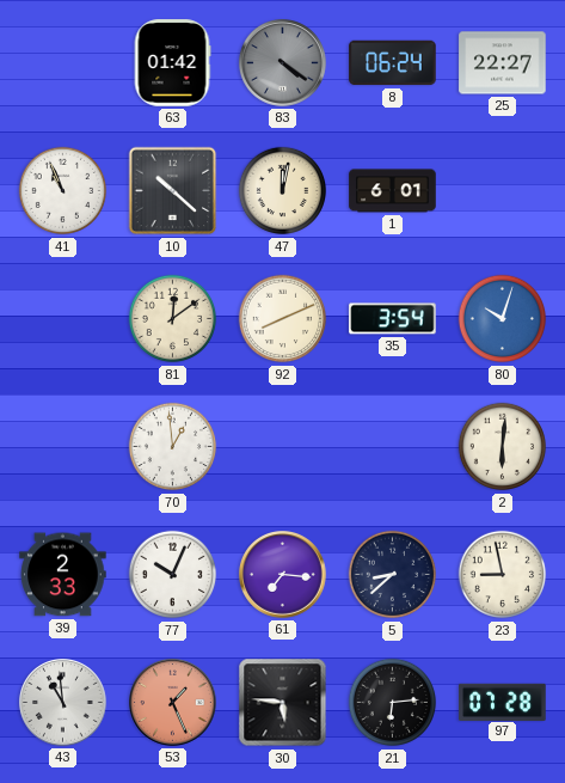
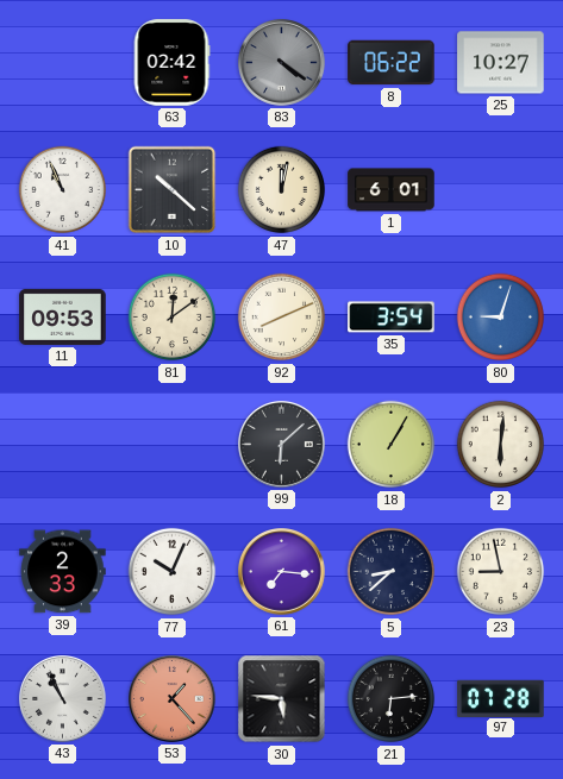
63: 01:42 -> 02:42 (171, 63)
8: 06:24 -> 06:22 (392, 63)
25: 22:27 -> 10:27 (501, 63)
11: none -> 09:53 (63, 316)
80: 10:03 -> 9:03 (501, 318)
70: 12:59 -> none (173, 447)
99: none -> 6:08 (282, 445)
18: none -> 1:05 (392, 445)
43: 10:59 -> 10:56 (63, 699)
53: 1:26 -> 1:23 (173, 699)
